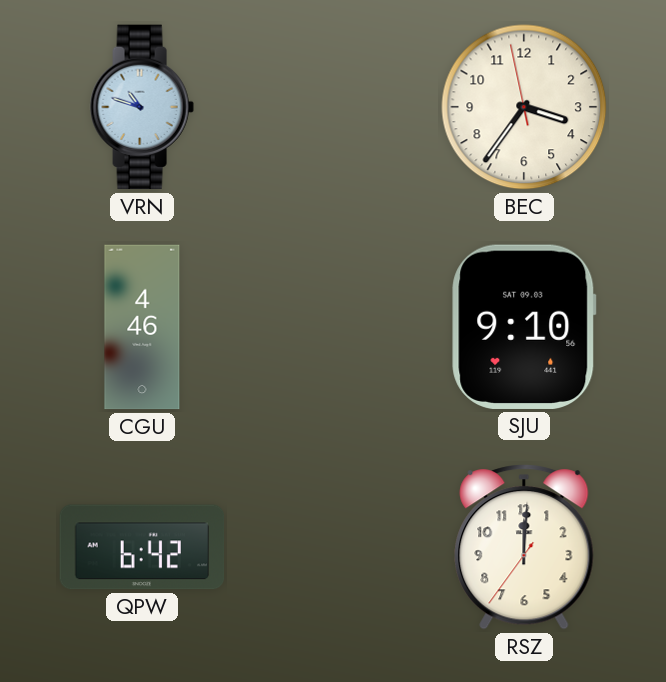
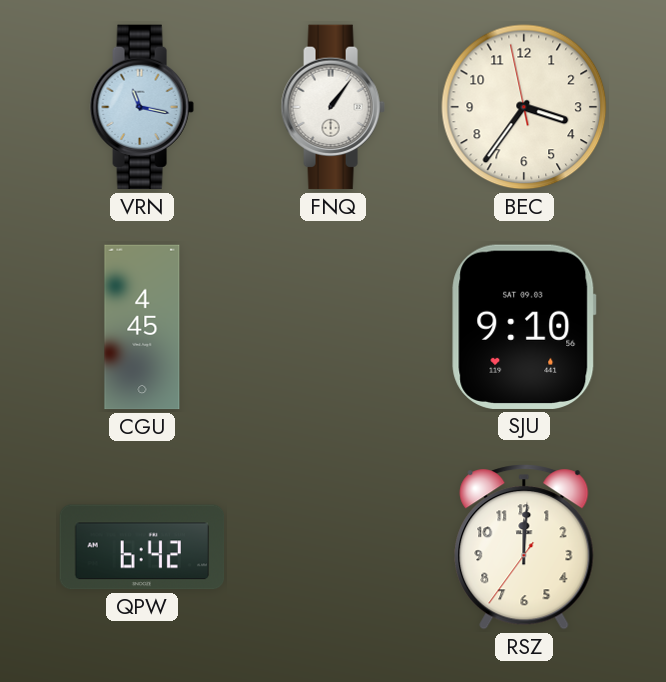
VRN: 10:48 -> 11:17 (142, 107)
FNQ: none -> 1:06 (333, 107)
CGU: 4:46 -> 4:45 (142, 327)
